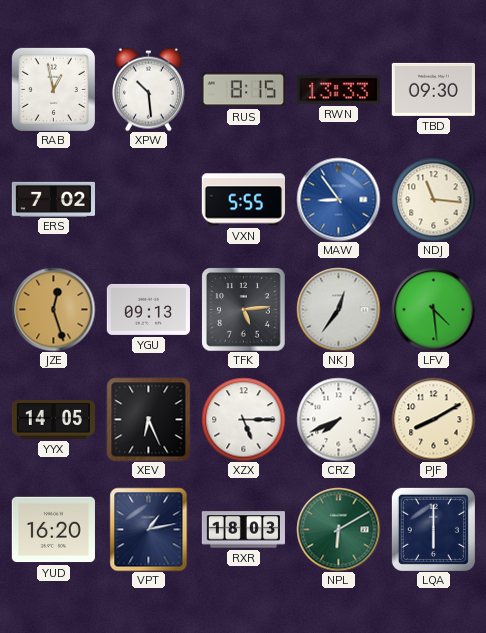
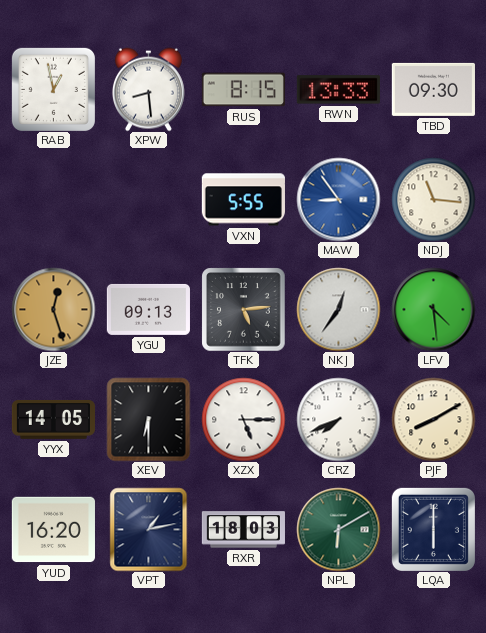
XPW: 10:29 -> 8:29 (148, 89)
ERS: 7:02 -> none (53, 199)
XEV: 6:26 -> 6:30 (148, 419)
